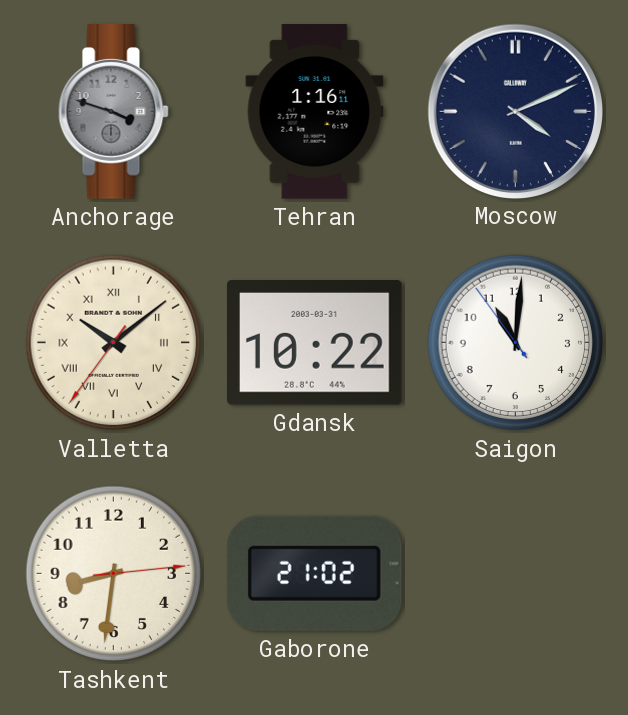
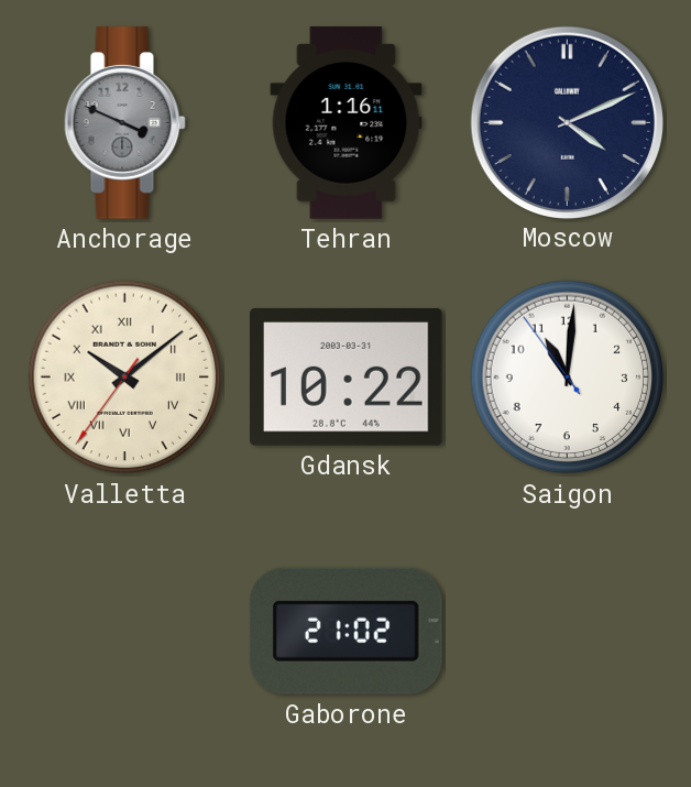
Anchorage: 3:48 -> 3:49 (124, 123)
Tashkent: 8:31 -> none (114, 574)
